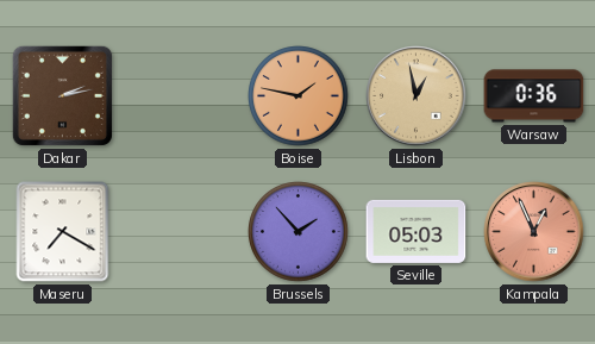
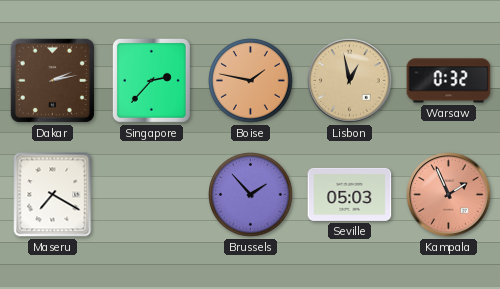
Singapore: none -> 2:37 (151, 80)
Warsaw: 0:36 -> 0:32 (449, 81)
Kampala: 12:56 -> 1:56 (449, 195)
